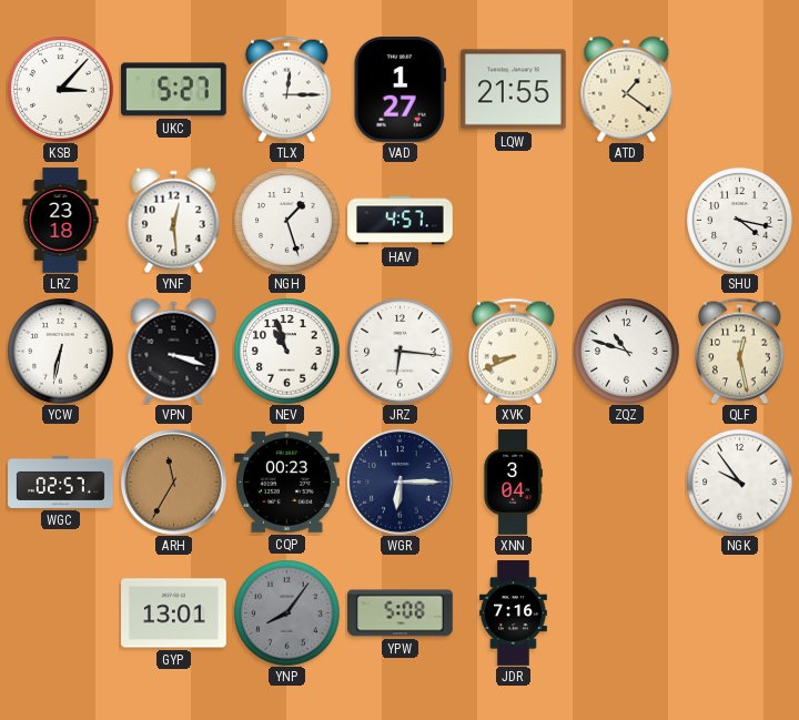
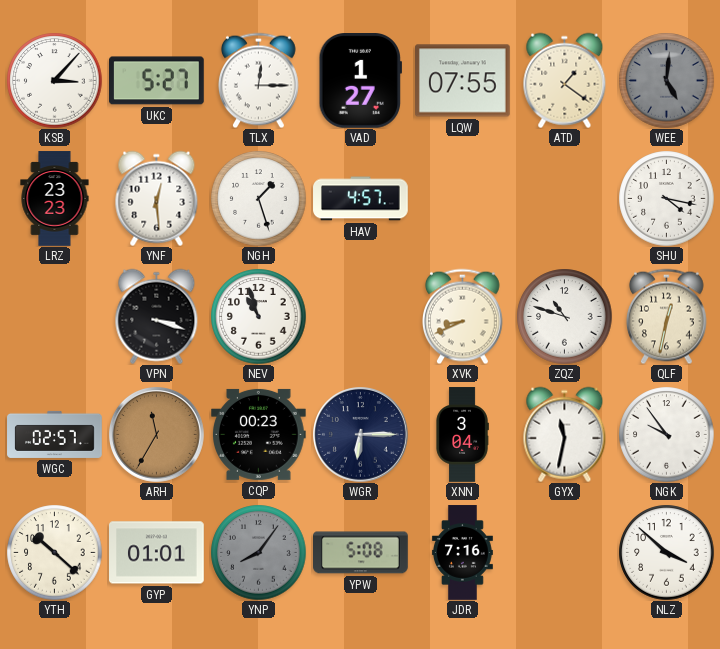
LQW: 21:55 -> 07:55 (463, 81)
WEE: none -> 5:01 (666, 80)
LRZ: 23:18 -> 23:23 (55, 199)
YCW: 6:32 -> none (60, 351)
JRZ: 6:16 -> none (399, 351)
QLF: 12:28 -> 12:32 (667, 316)
GYX: none -> 11:32 (565, 434)
YTH: none -> 10:22 (54, 552)
GYP: 13:01 -> 01:01 (157, 553)
NLZ: none -> 3:52 (666, 552)
